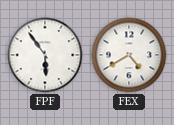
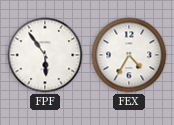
FEX: 4:40 -> 4:35 (129, 55)
